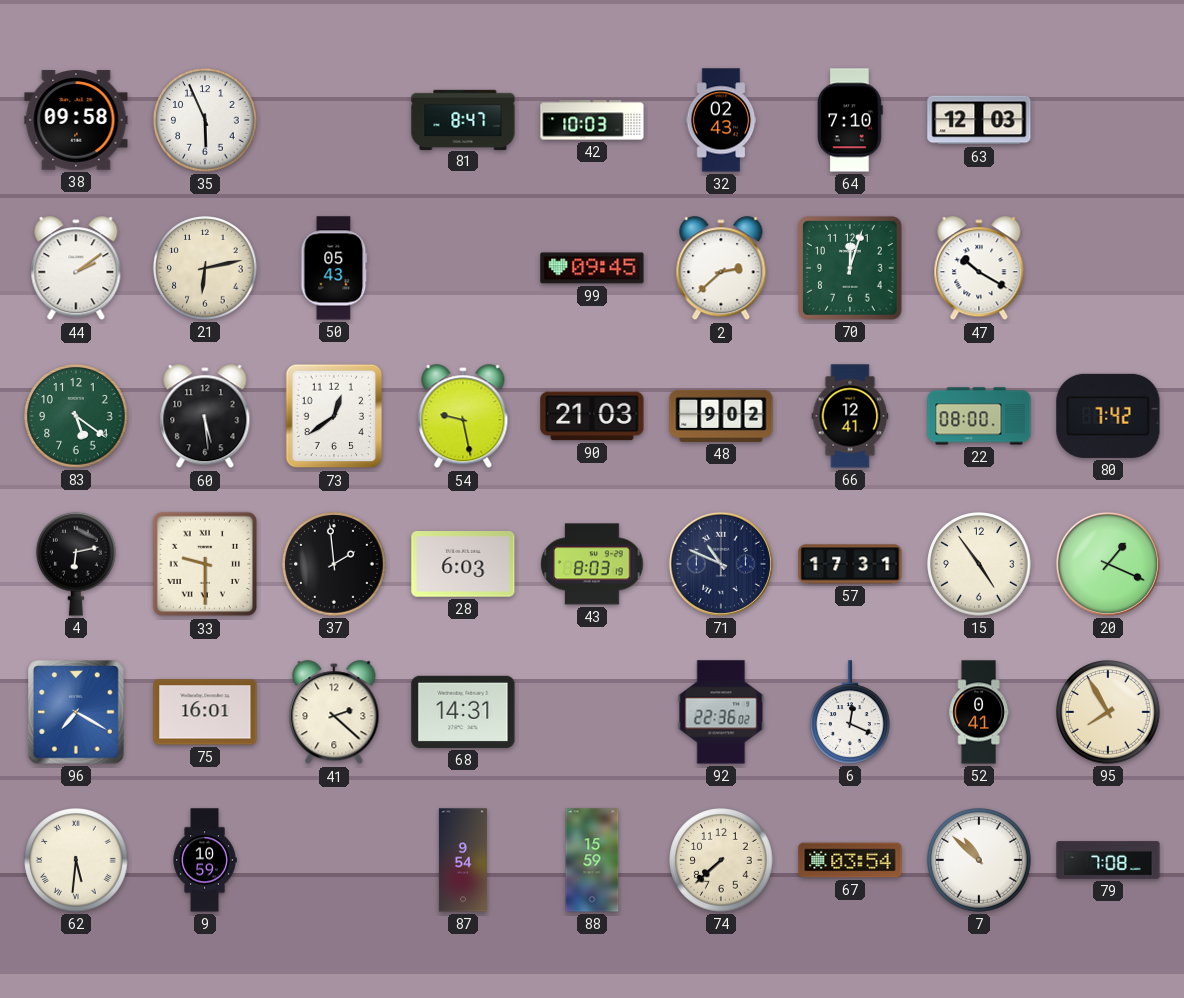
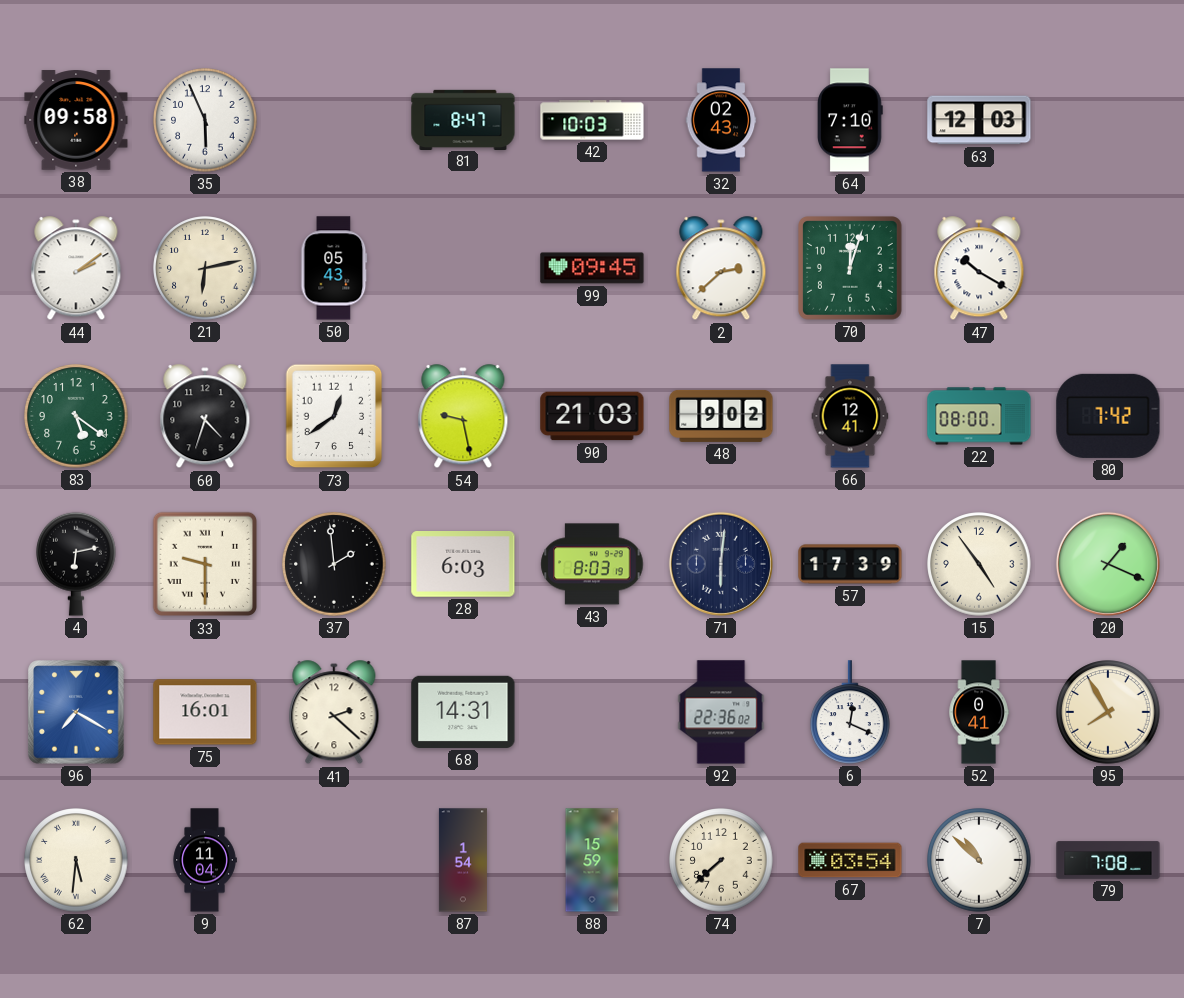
60: 5:29 -> 4:33 (205, 417)
71: 10:49 -> 6:01 (721, 564)
57: 17:31 -> 17:39 (850, 564)
9: 10:59 -> 11:04 (205, 860)
87: 9:54 -> 1:54 (463, 860)
